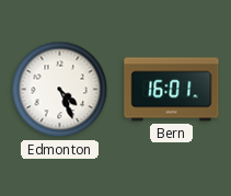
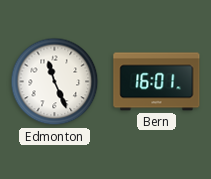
Edmonton: 4:26 -> 11:26 (55, 82)
